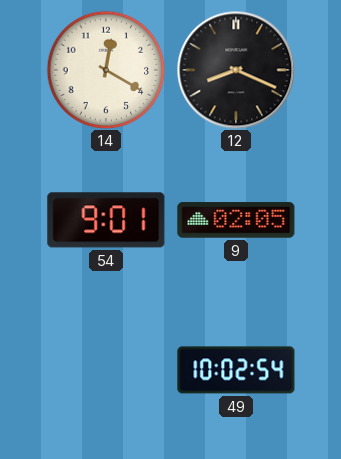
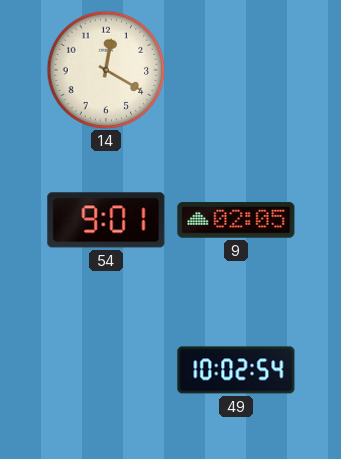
12: 8:19 -> none (236, 70)
